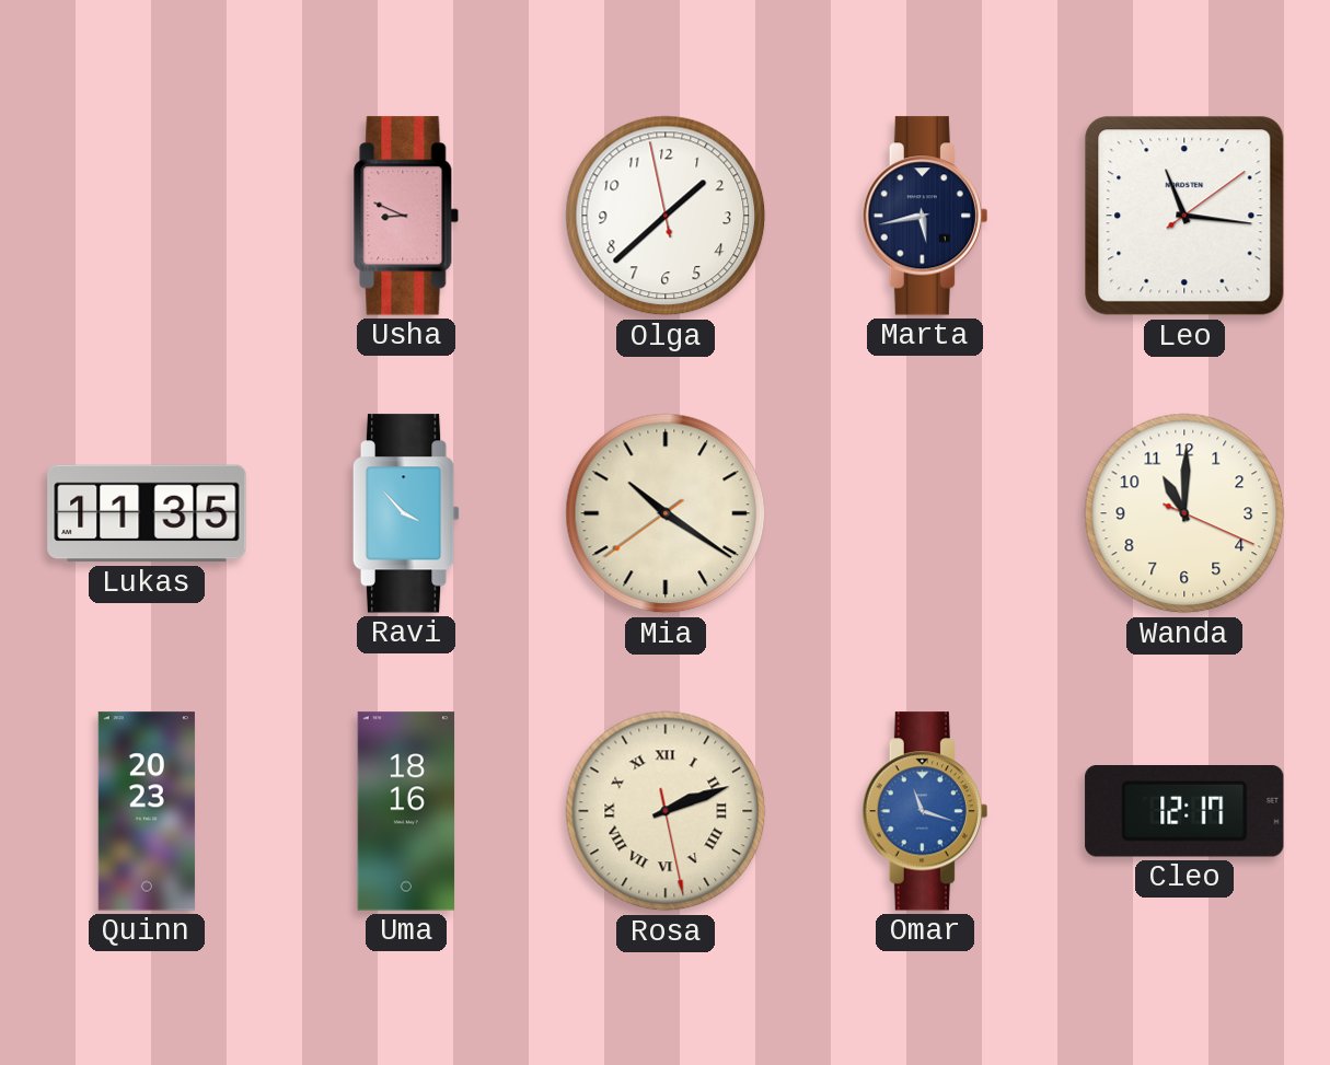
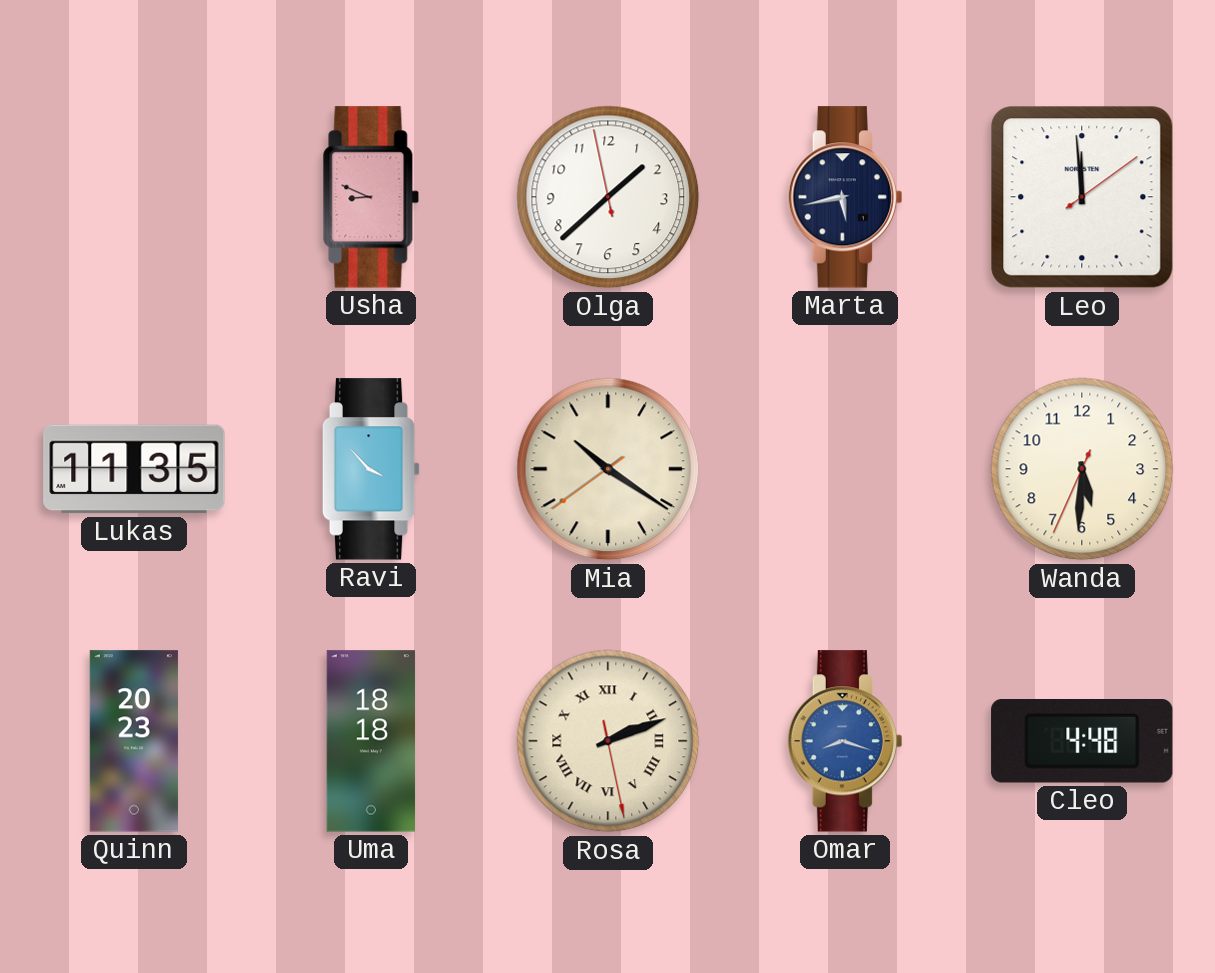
Leo: 11:16 -> 11:59 (1082, 197)
Wanda: 11:00 -> 5:30 (1082, 469)
Uma: 18:16 -> 18:18 (371, 741)
Omar: 11:18 -> 8:18 (845, 741)
Cleo: 12:17 -> 4:48 (1082, 742)
